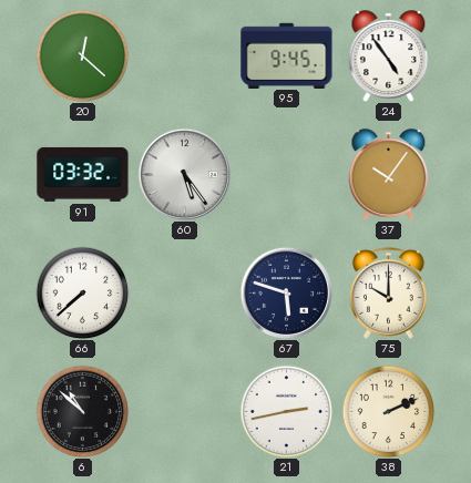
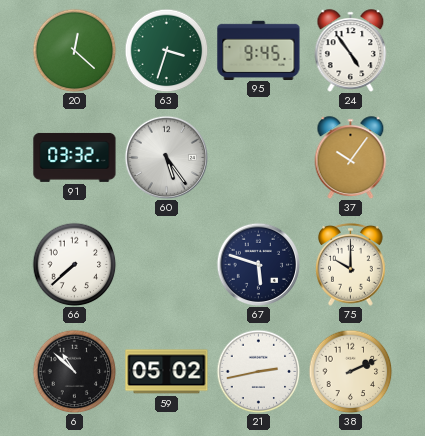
63: none -> 3:33 (166, 50)
59: none -> 05:02 (167, 372)
